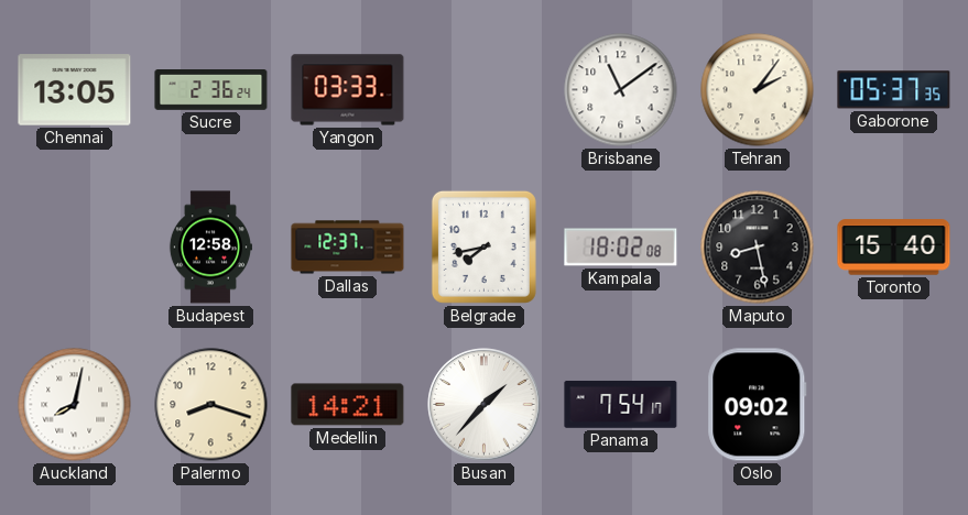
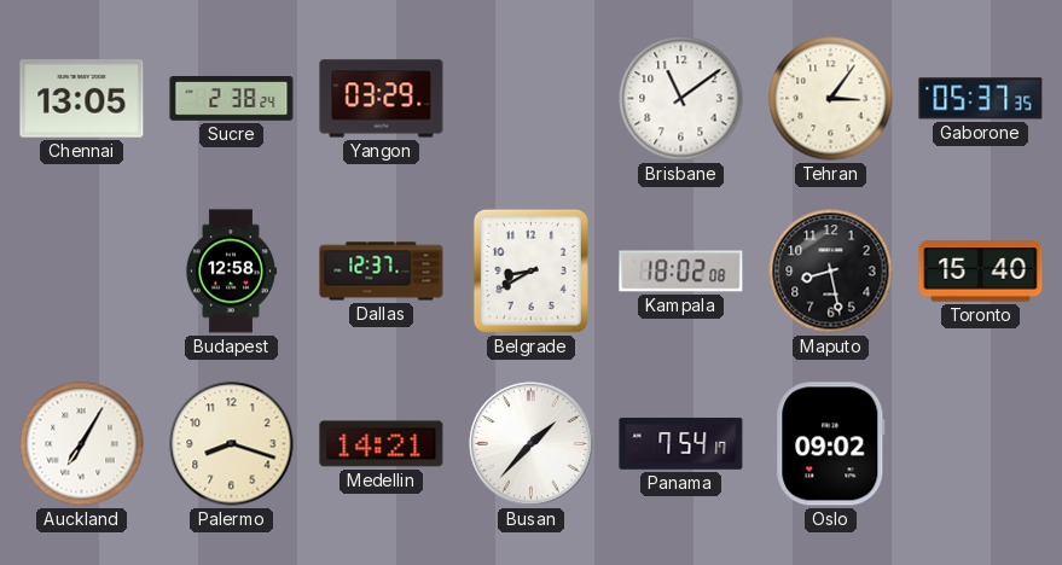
Sucre: 2:36 -> 2:38 (232, 99)
Yangon: 03:33 -> 03:29 (382, 99)
Tehran: 2:06 -> 3:06 (831, 99)
Belgrade: 7:43 -> 8:40 (530, 270)
Auckland: 8:02 -> 7:05 (82, 444)
